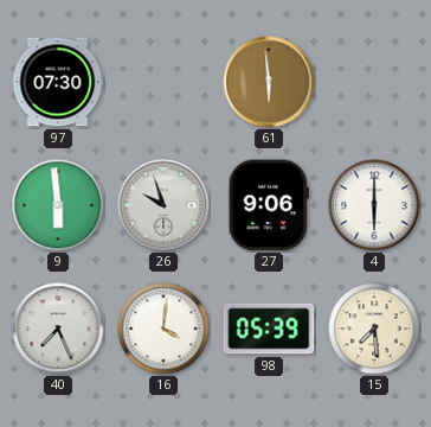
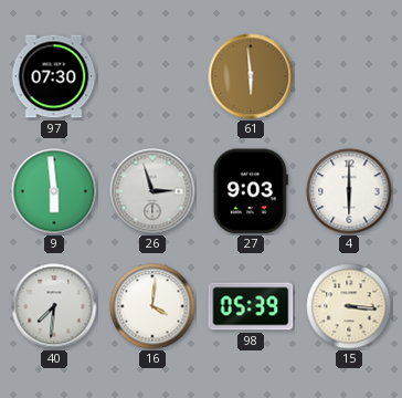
26: 9:57 -> 2:57 (152, 191)
27: 9:06 -> 9:03 (251, 191)
40: 7:26 -> 7:31 (54, 306)
15: 7:29 -> 3:16 (349, 306)
